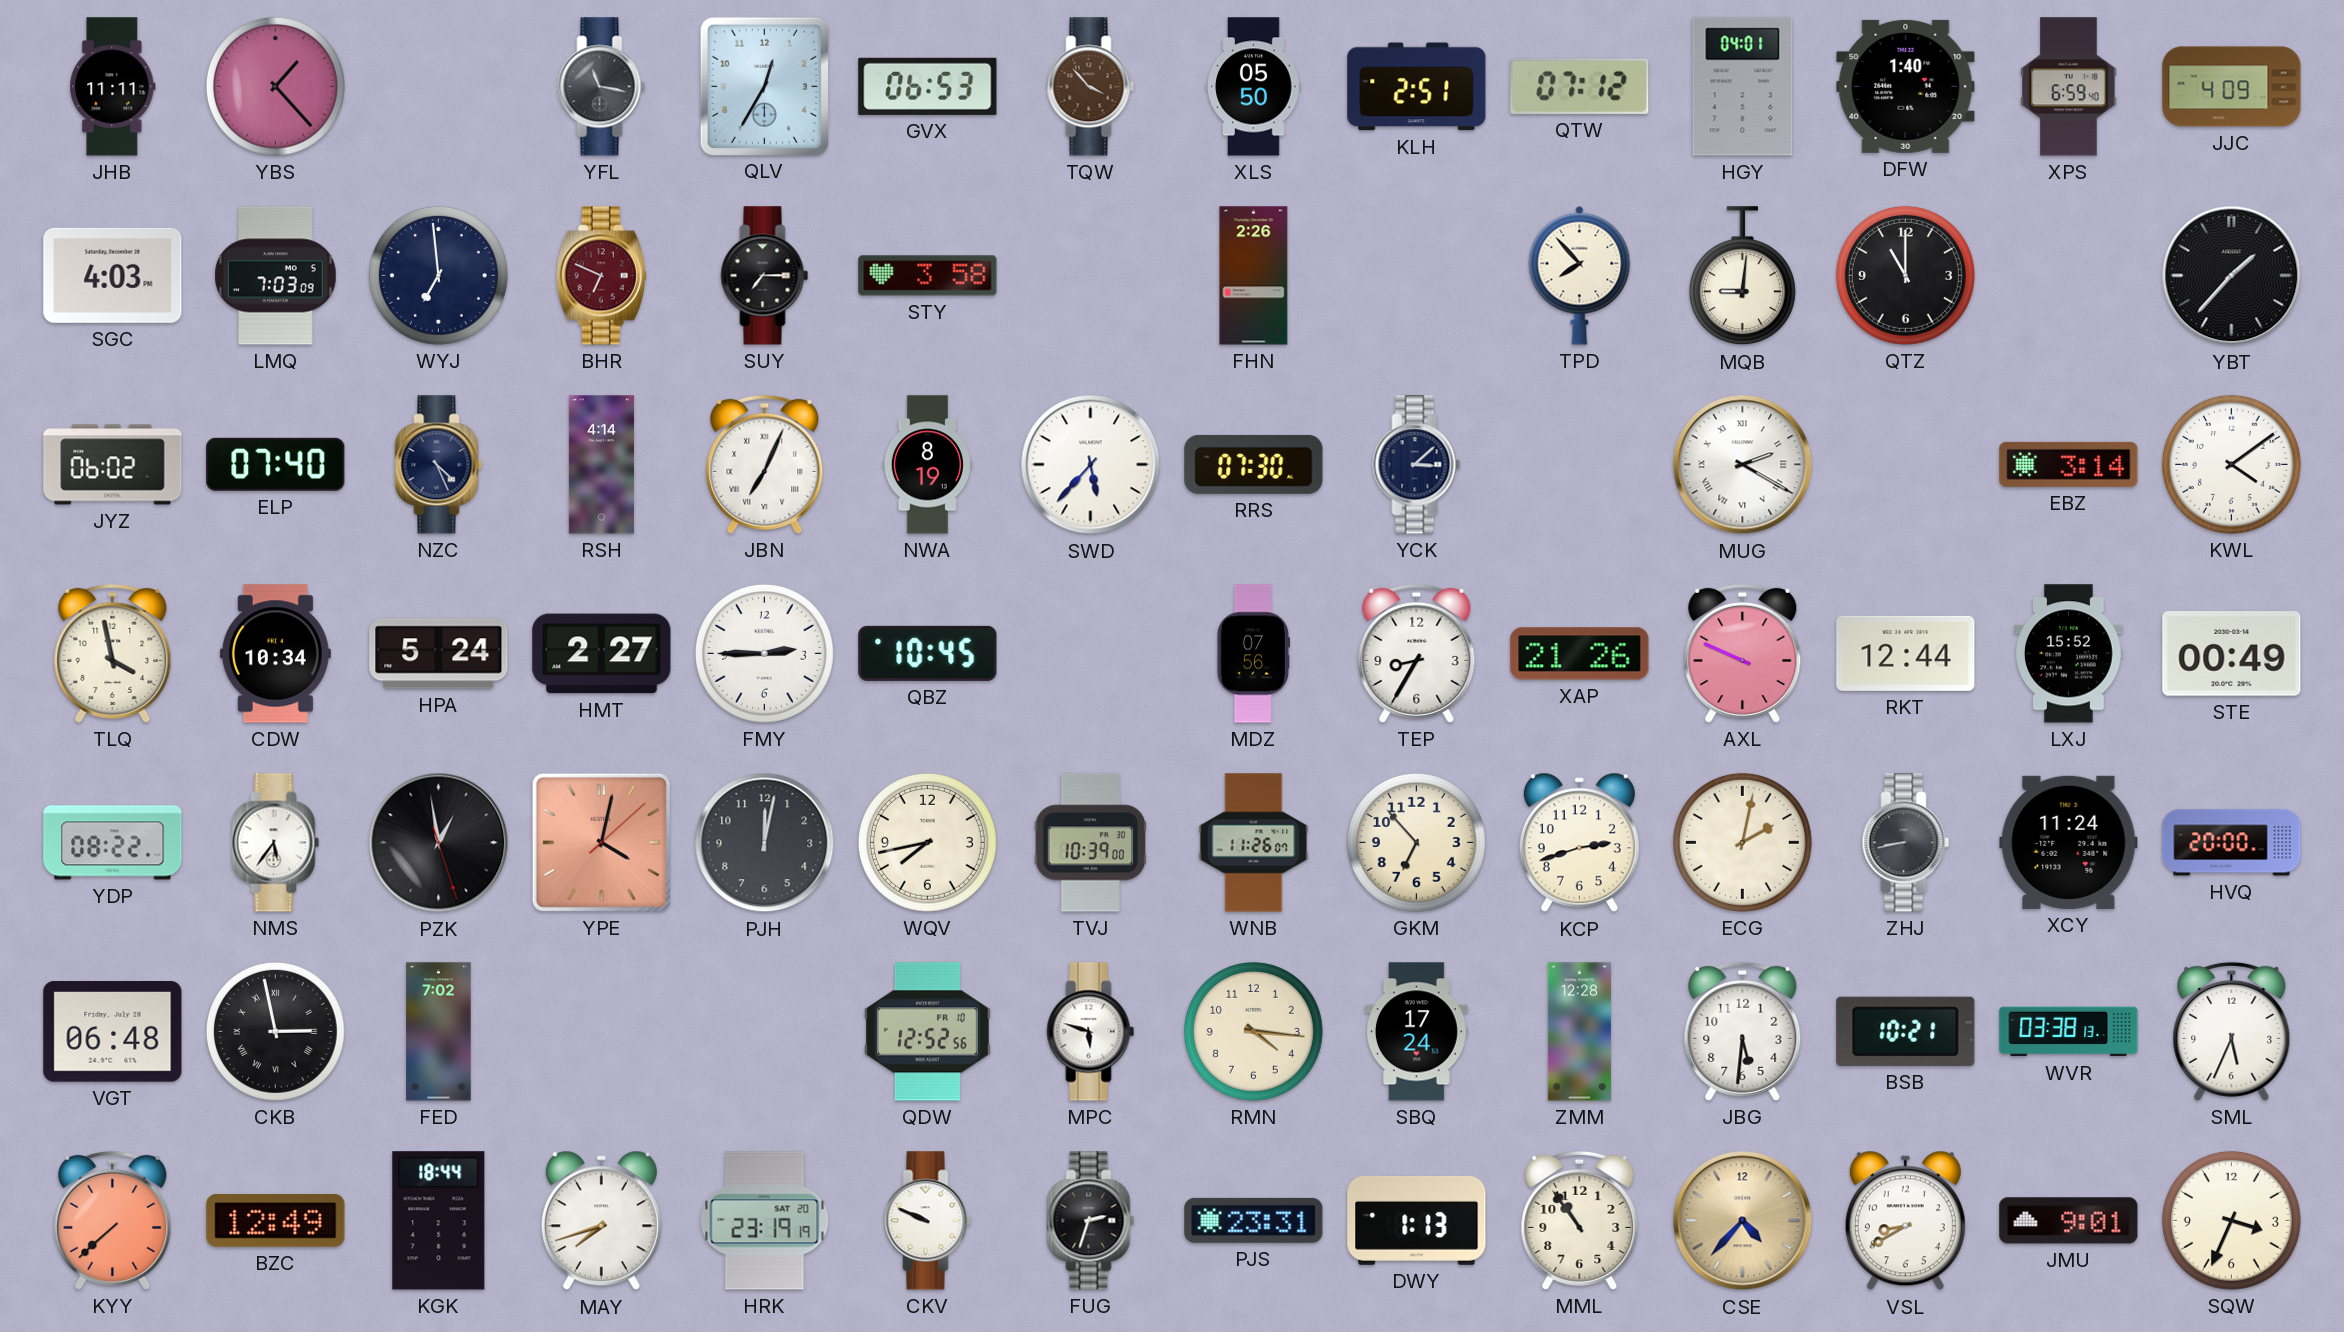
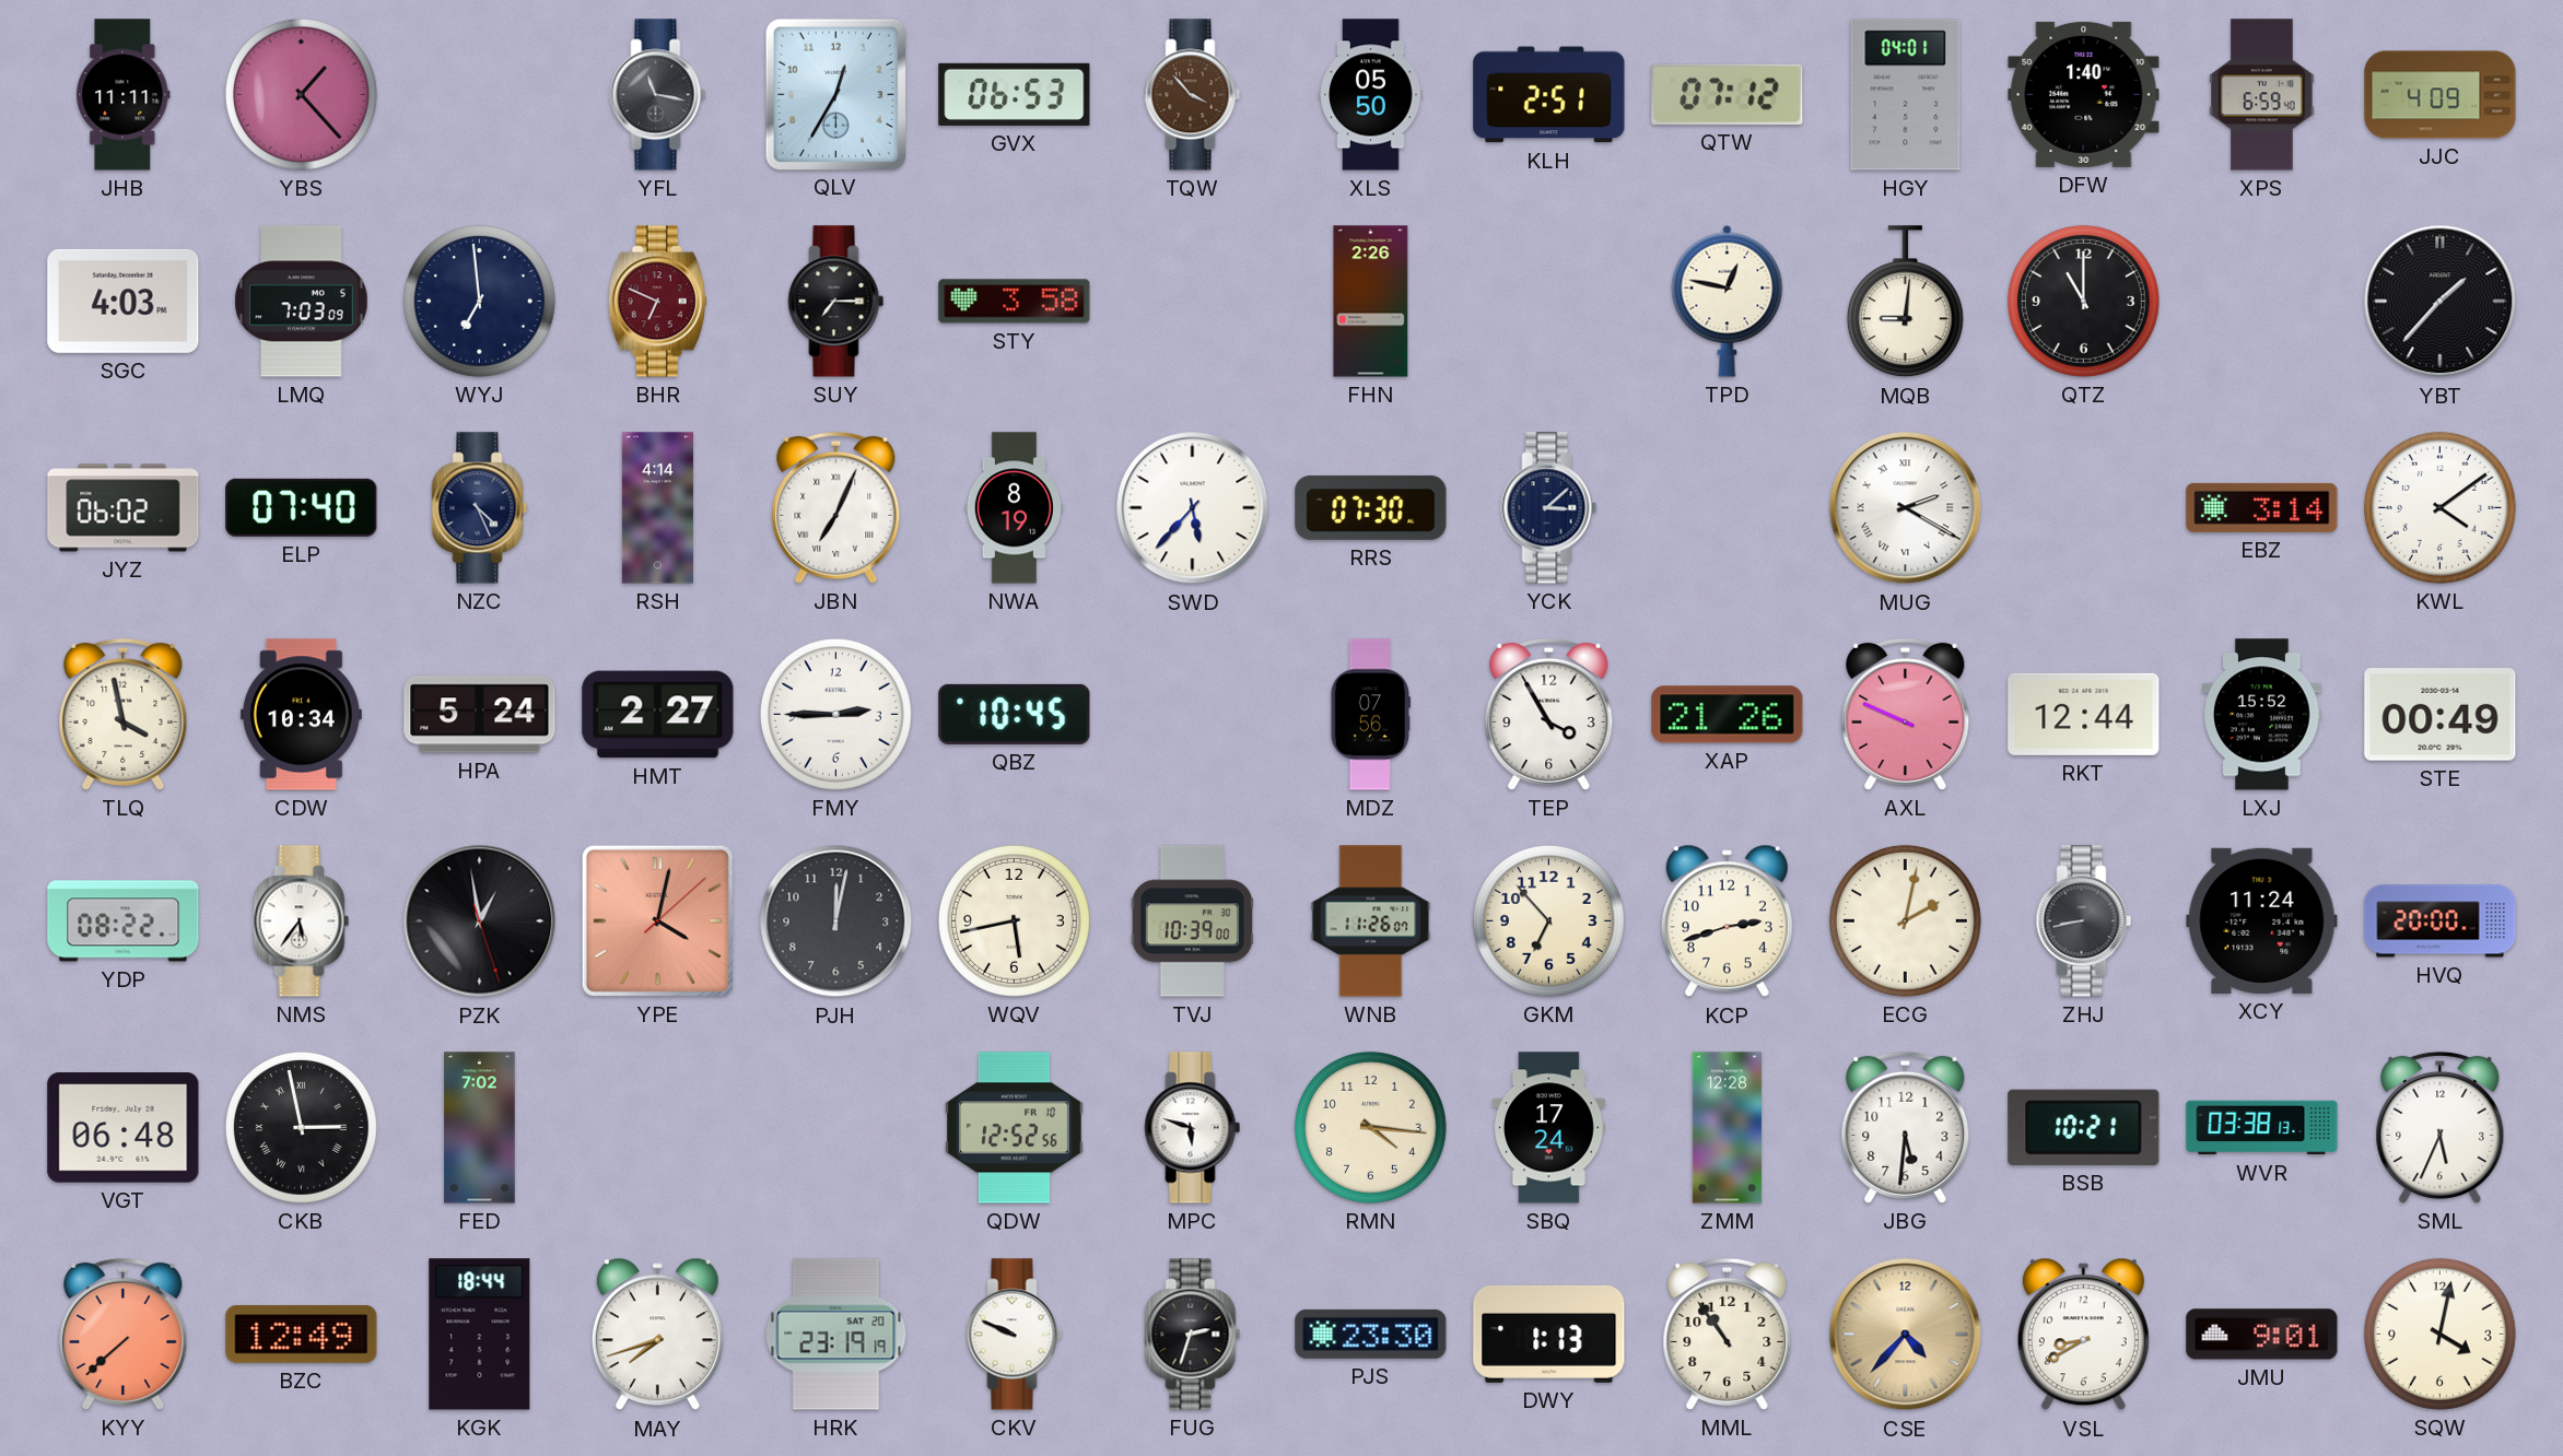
TPD: 7:53 -> 12:47 (1728, 301)
TEP: 8:35 -> 3:55 (1549, 714)
WQV: 7:43 -> 5:43 (1014, 920)
PJS: 23:31 -> 23:30 (1371, 1334)
SQW: 3:34 -> 4:02 (2439, 1334)
